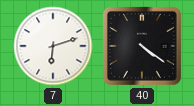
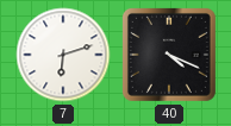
40: 4:21 -> 4:19 (169, 55)
